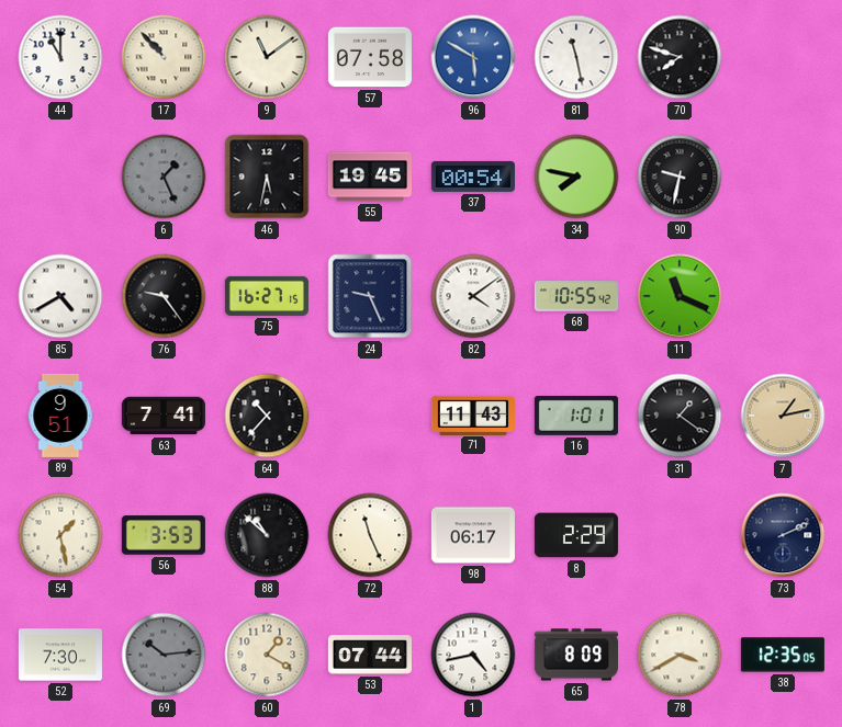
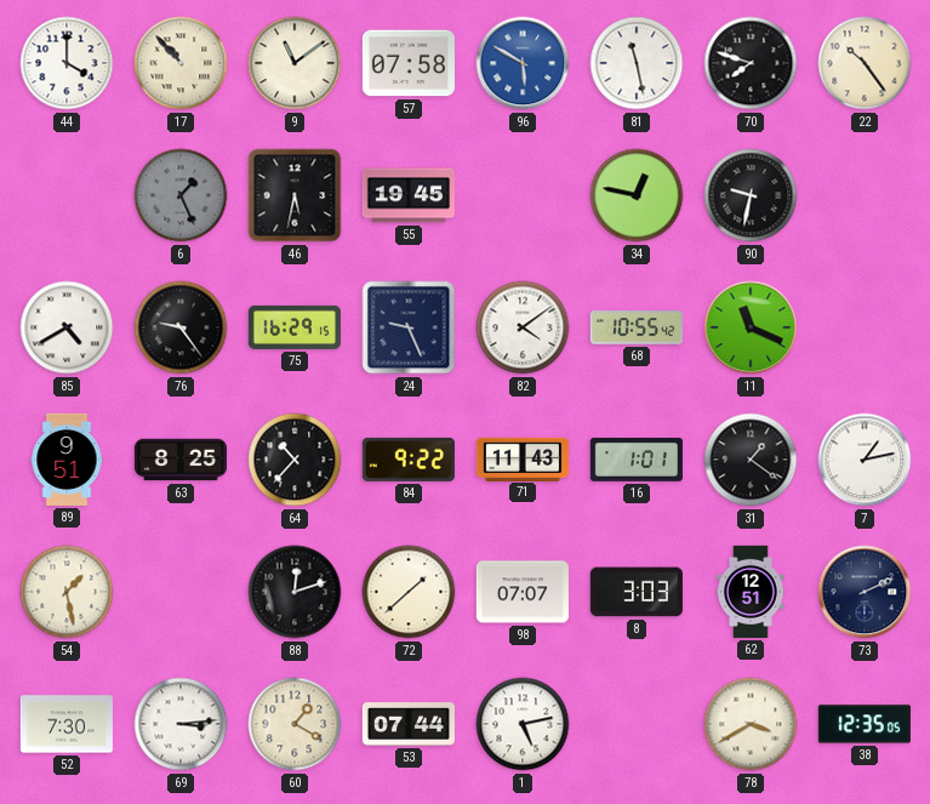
44: 11:00 -> 4:00 (67, 63)
22: none -> 10:24 (865, 63)
37: 00:54 -> none (473, 177)
34: 7:47 -> 12:47 (637, 195)
75: 16:27 -> 16:29 (295, 327)
63: 7:41 -> 8:25 (181, 460)
84: none -> 9:22 (409, 460)
7 dial: champagne -> white (865, 460)
56: 3:53 -> none (164, 535)
88: 10:52 -> 12:12 (295, 592)
72: 11:26 -> 1:38 (409, 592)
98: 06:17 -> 07:07 (523, 592)
8: 2:29 -> 3:03 (637, 592)
62: none -> 12:51 (751, 592)
69: 10:14 -> 3:14 (181, 724)
69 dial: grey -> white (181, 724)
1: 4:43 -> 5:13 (523, 724)
65: 8:09 -> none (576, 655)
